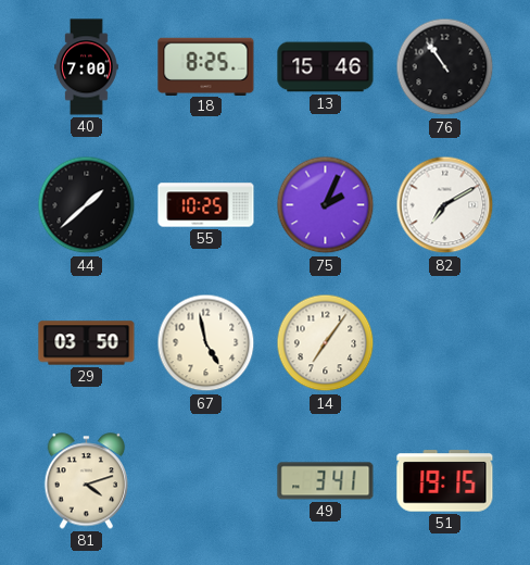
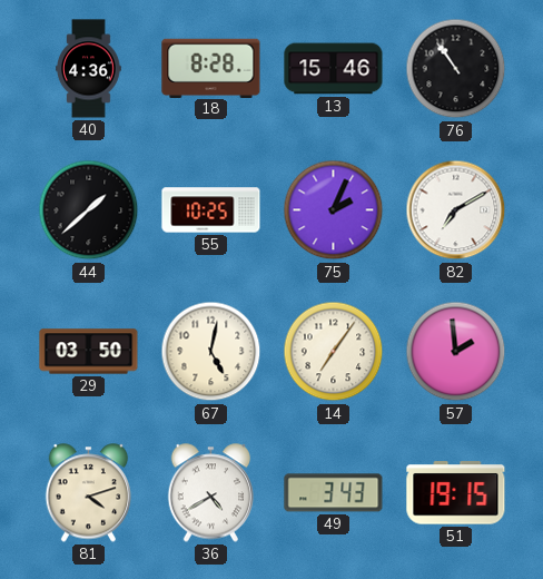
40: 7:00 -> 4:36 (89, 69)
18: 8:25 -> 8:28 (211, 68)
67: 4:58 -> 5:02 (211, 352)
57: none -> 1:59 (456, 352)
36: none -> 4:40 (211, 493)
49: 3:41 -> 3:43 (334, 493)
